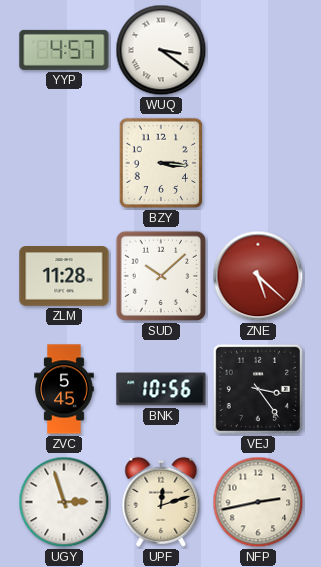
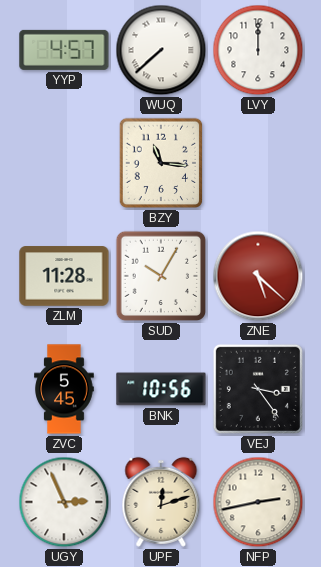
WUQ: 3:21 -> 7:38 (161, 50)
LVY: none -> 12:00 (258, 50)
BZY: 3:16 -> 11:16 (161, 163)
SUD: 10:08 -> 10:05 (161, 276)
UGY: 2:57 -> 2:56 (64, 502)
